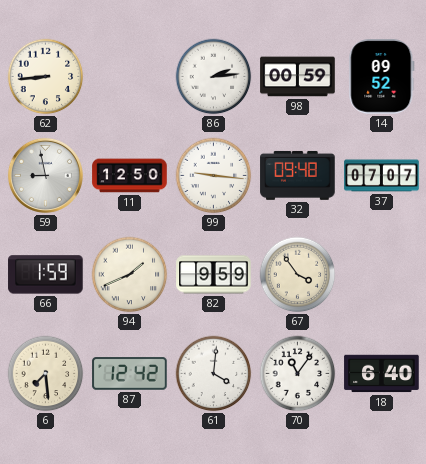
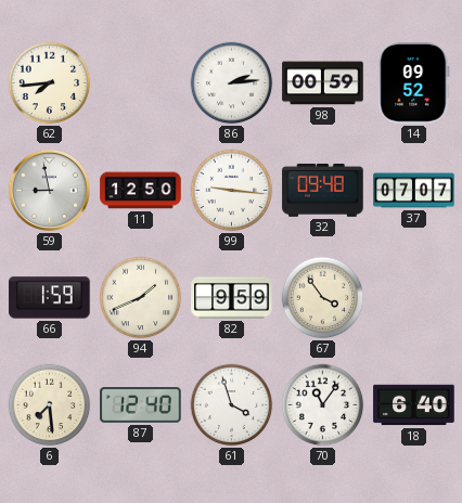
62: 8:44 -> 7:44 (50, 83)
87: 12:42 -> 12:40 (141, 405)
61: 4:01 -> 3:57 (232, 405)
